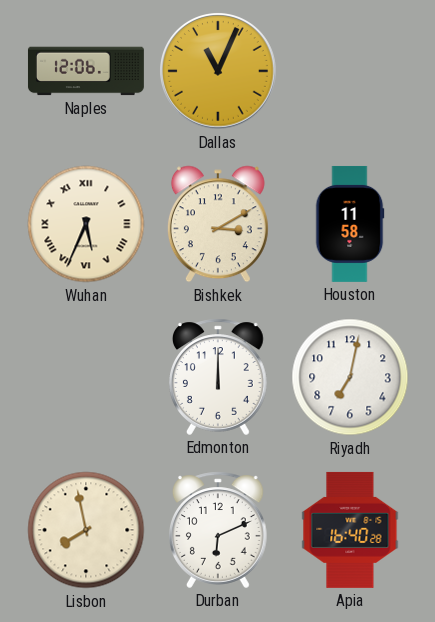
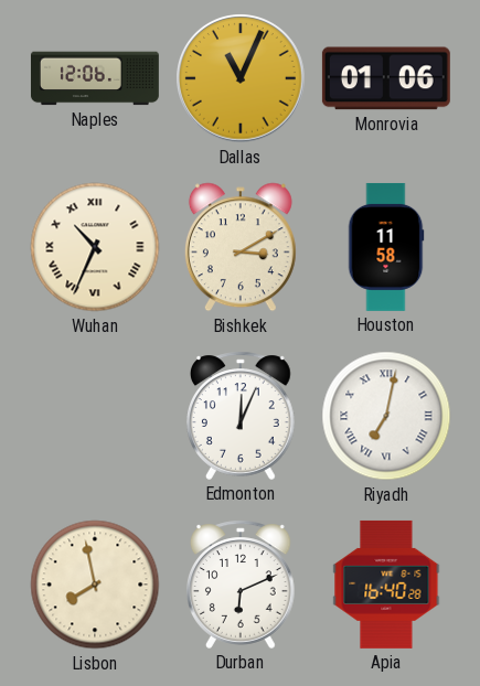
Monrovia: none -> 01:06 (386, 78)
Wuhan: 5:34 -> 10:34 (95, 247)
Edmonton: 12:00 -> 12:04 (242, 416)
Riyadh numerals: Arabic -> Roman (386, 416)
